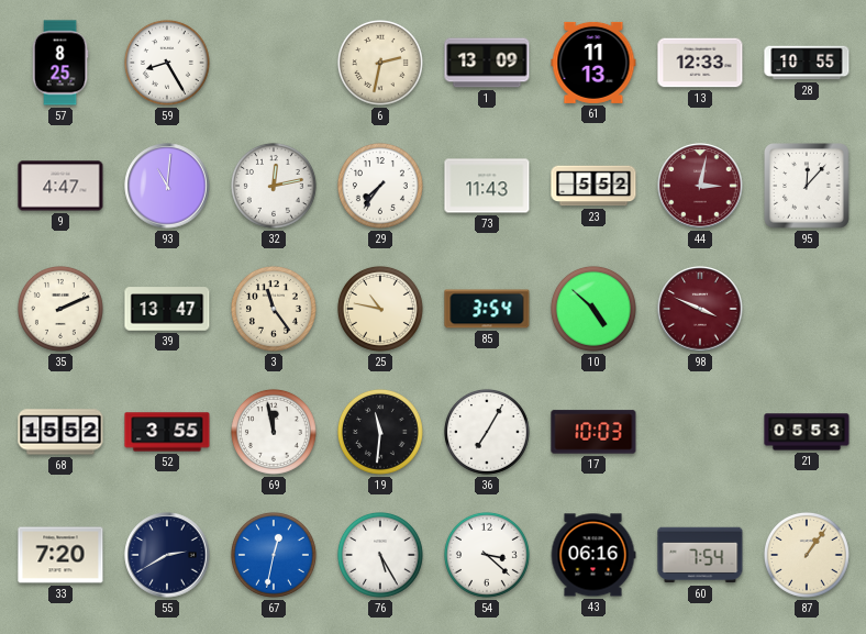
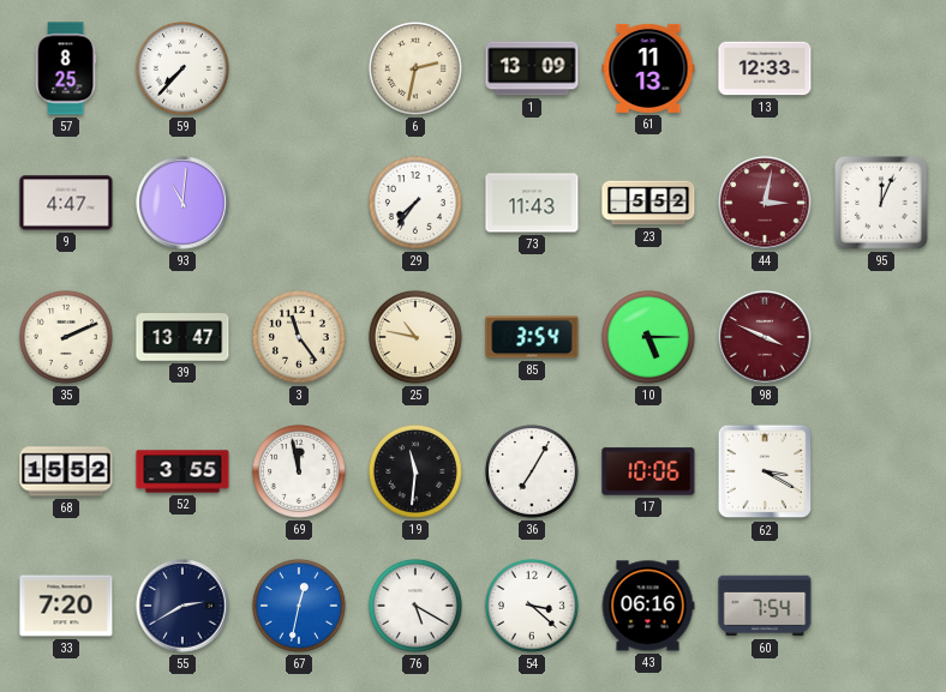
59: 8:25 -> 7:37 (182, 68)
28: 10:55 -> none (807, 63)
32: 12:13 -> none (274, 186)
95: 12:07 -> 12:04 (882, 204)
10: 4:52 -> 5:15 (648, 337)
17: 10:03 -> 10:06 (648, 471)
62: none -> 3:20 (765, 471)
21: 05:53 -> none (807, 432)
76: 5:25 -> 5:20 (415, 606)
87: 1:06 -> none (807, 555)
